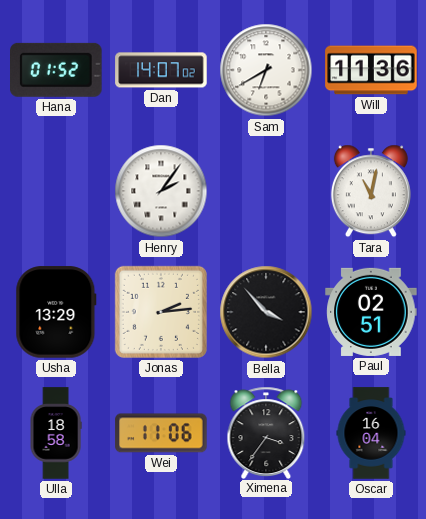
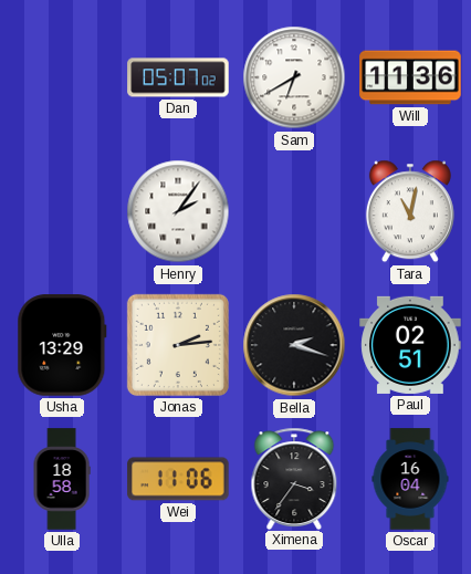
Hana: 01:52 -> none (57, 70)
Dan: 14:07 -> 05:07 (178, 77)
Bella: 3:53 -> 2:18 (294, 345)
